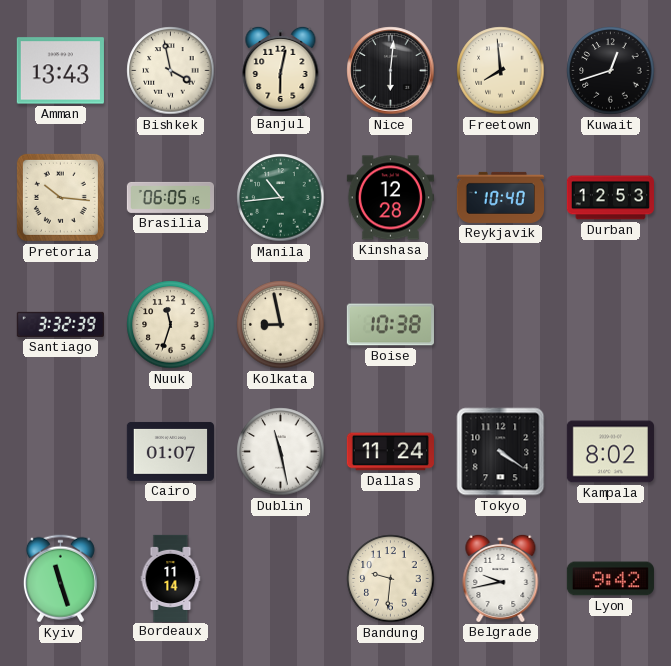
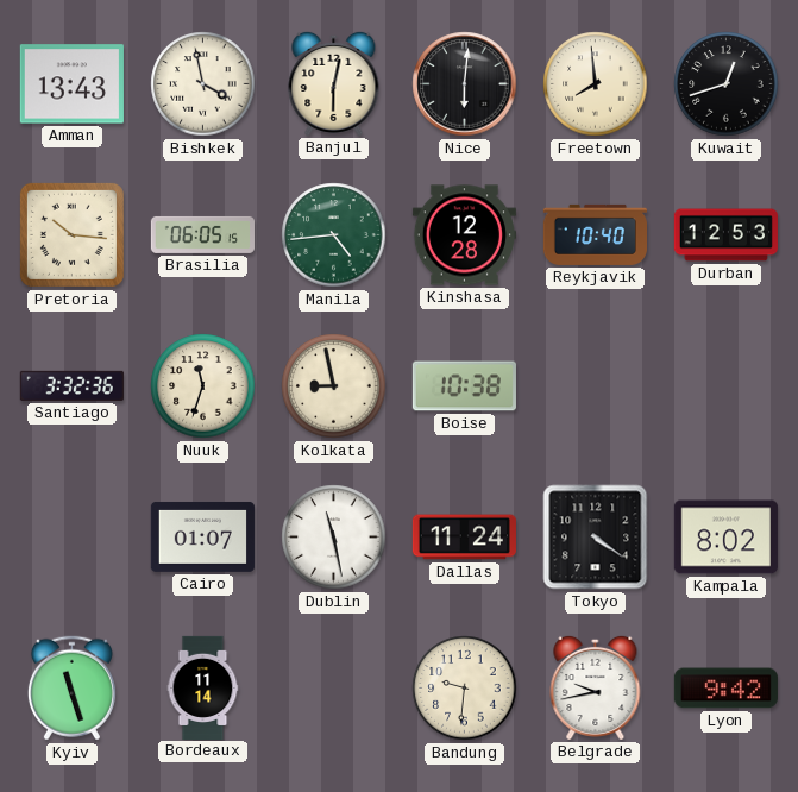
Manila: 10:44 -> 4:44 (334, 235)
Santiago: 3:32:39 -> 3:32:36 (71, 385)
